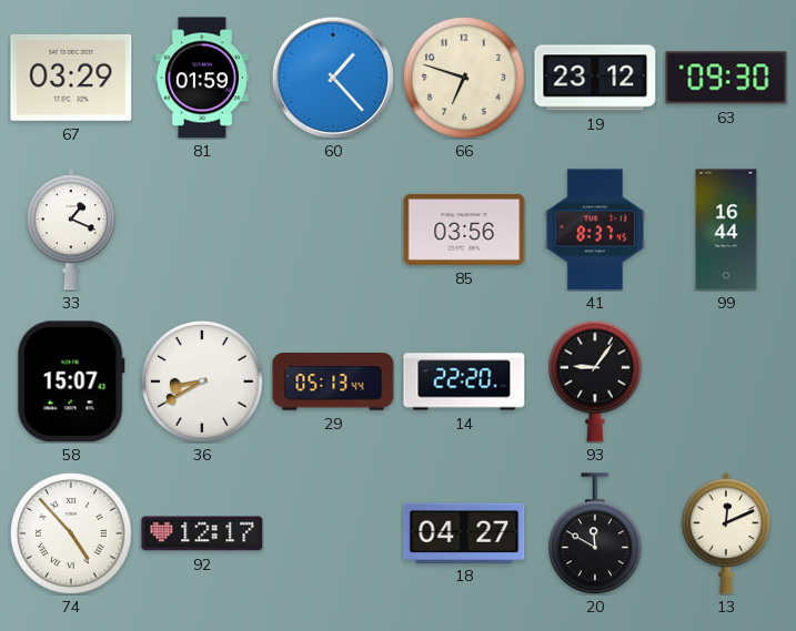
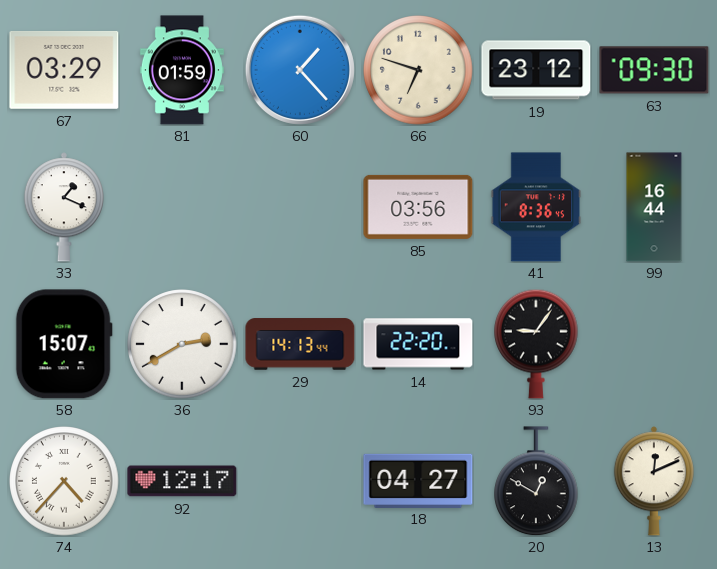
41: 8:37 -> 8:36 (536, 207)
36: 8:40 -> 2:40 (182, 344)
29: 05:13 -> 14:13 (300, 344)
74: 4:53 -> 4:37 (64, 481)
20: 11:50 -> 12:50 (537, 481)
